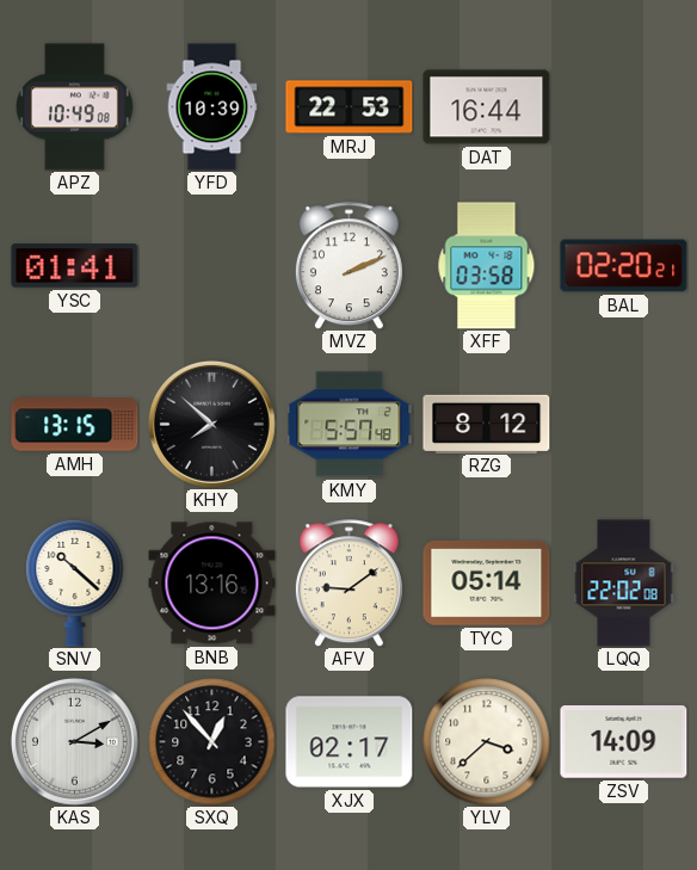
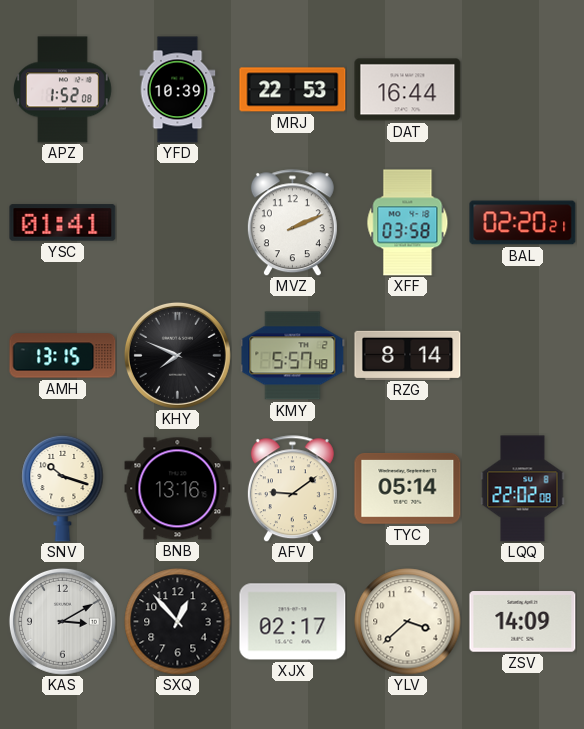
APZ: 10:49 -> 1:52 (62, 90)
KHY: 7:52 -> 7:49 (177, 355)
RZG: 8:12 -> 8:14 (408, 355)
SNV: 10:22 -> 10:18 (63, 488)
